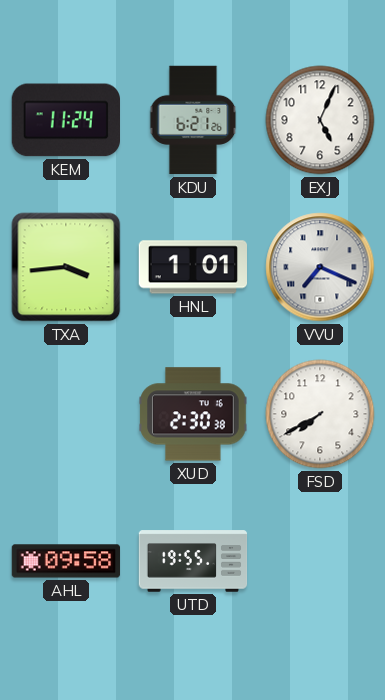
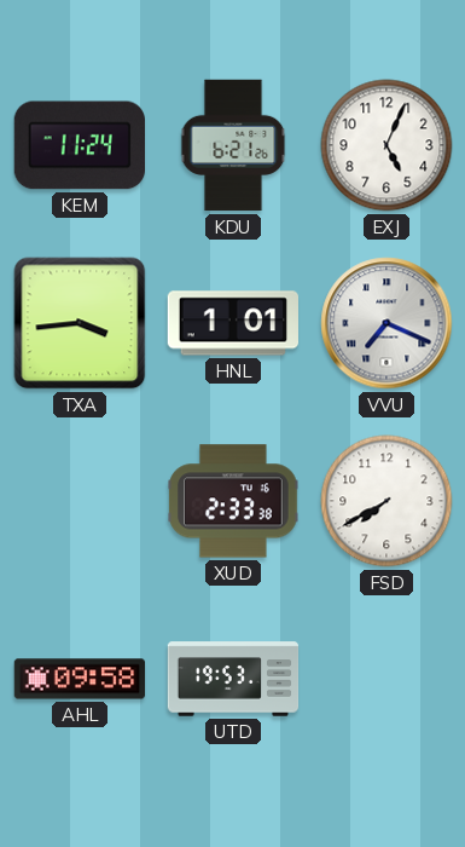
XUD: 2:30 -> 2:33 (233, 501)
UTD: 19:55 -> 19:53 (233, 679)
